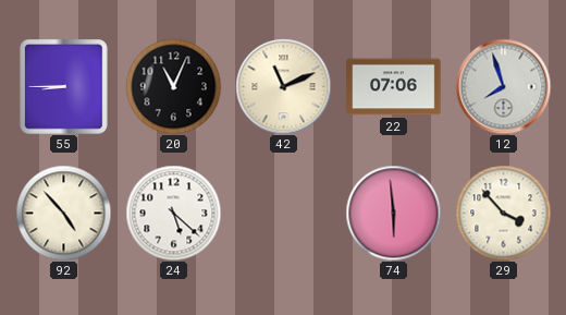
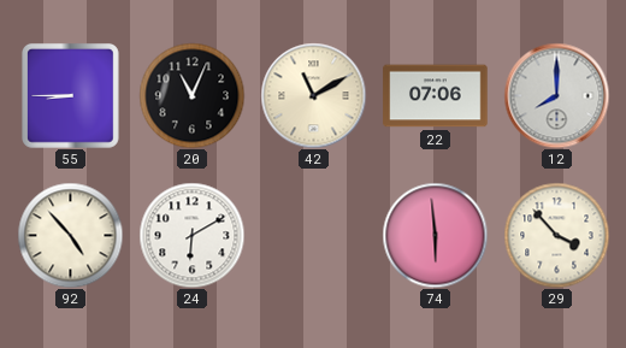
42: 11:11 -> 11:10 (313, 95)
12: 7:57 -> 8:00 (556, 95)
24: 5:22 -> 6:10 (191, 235)
